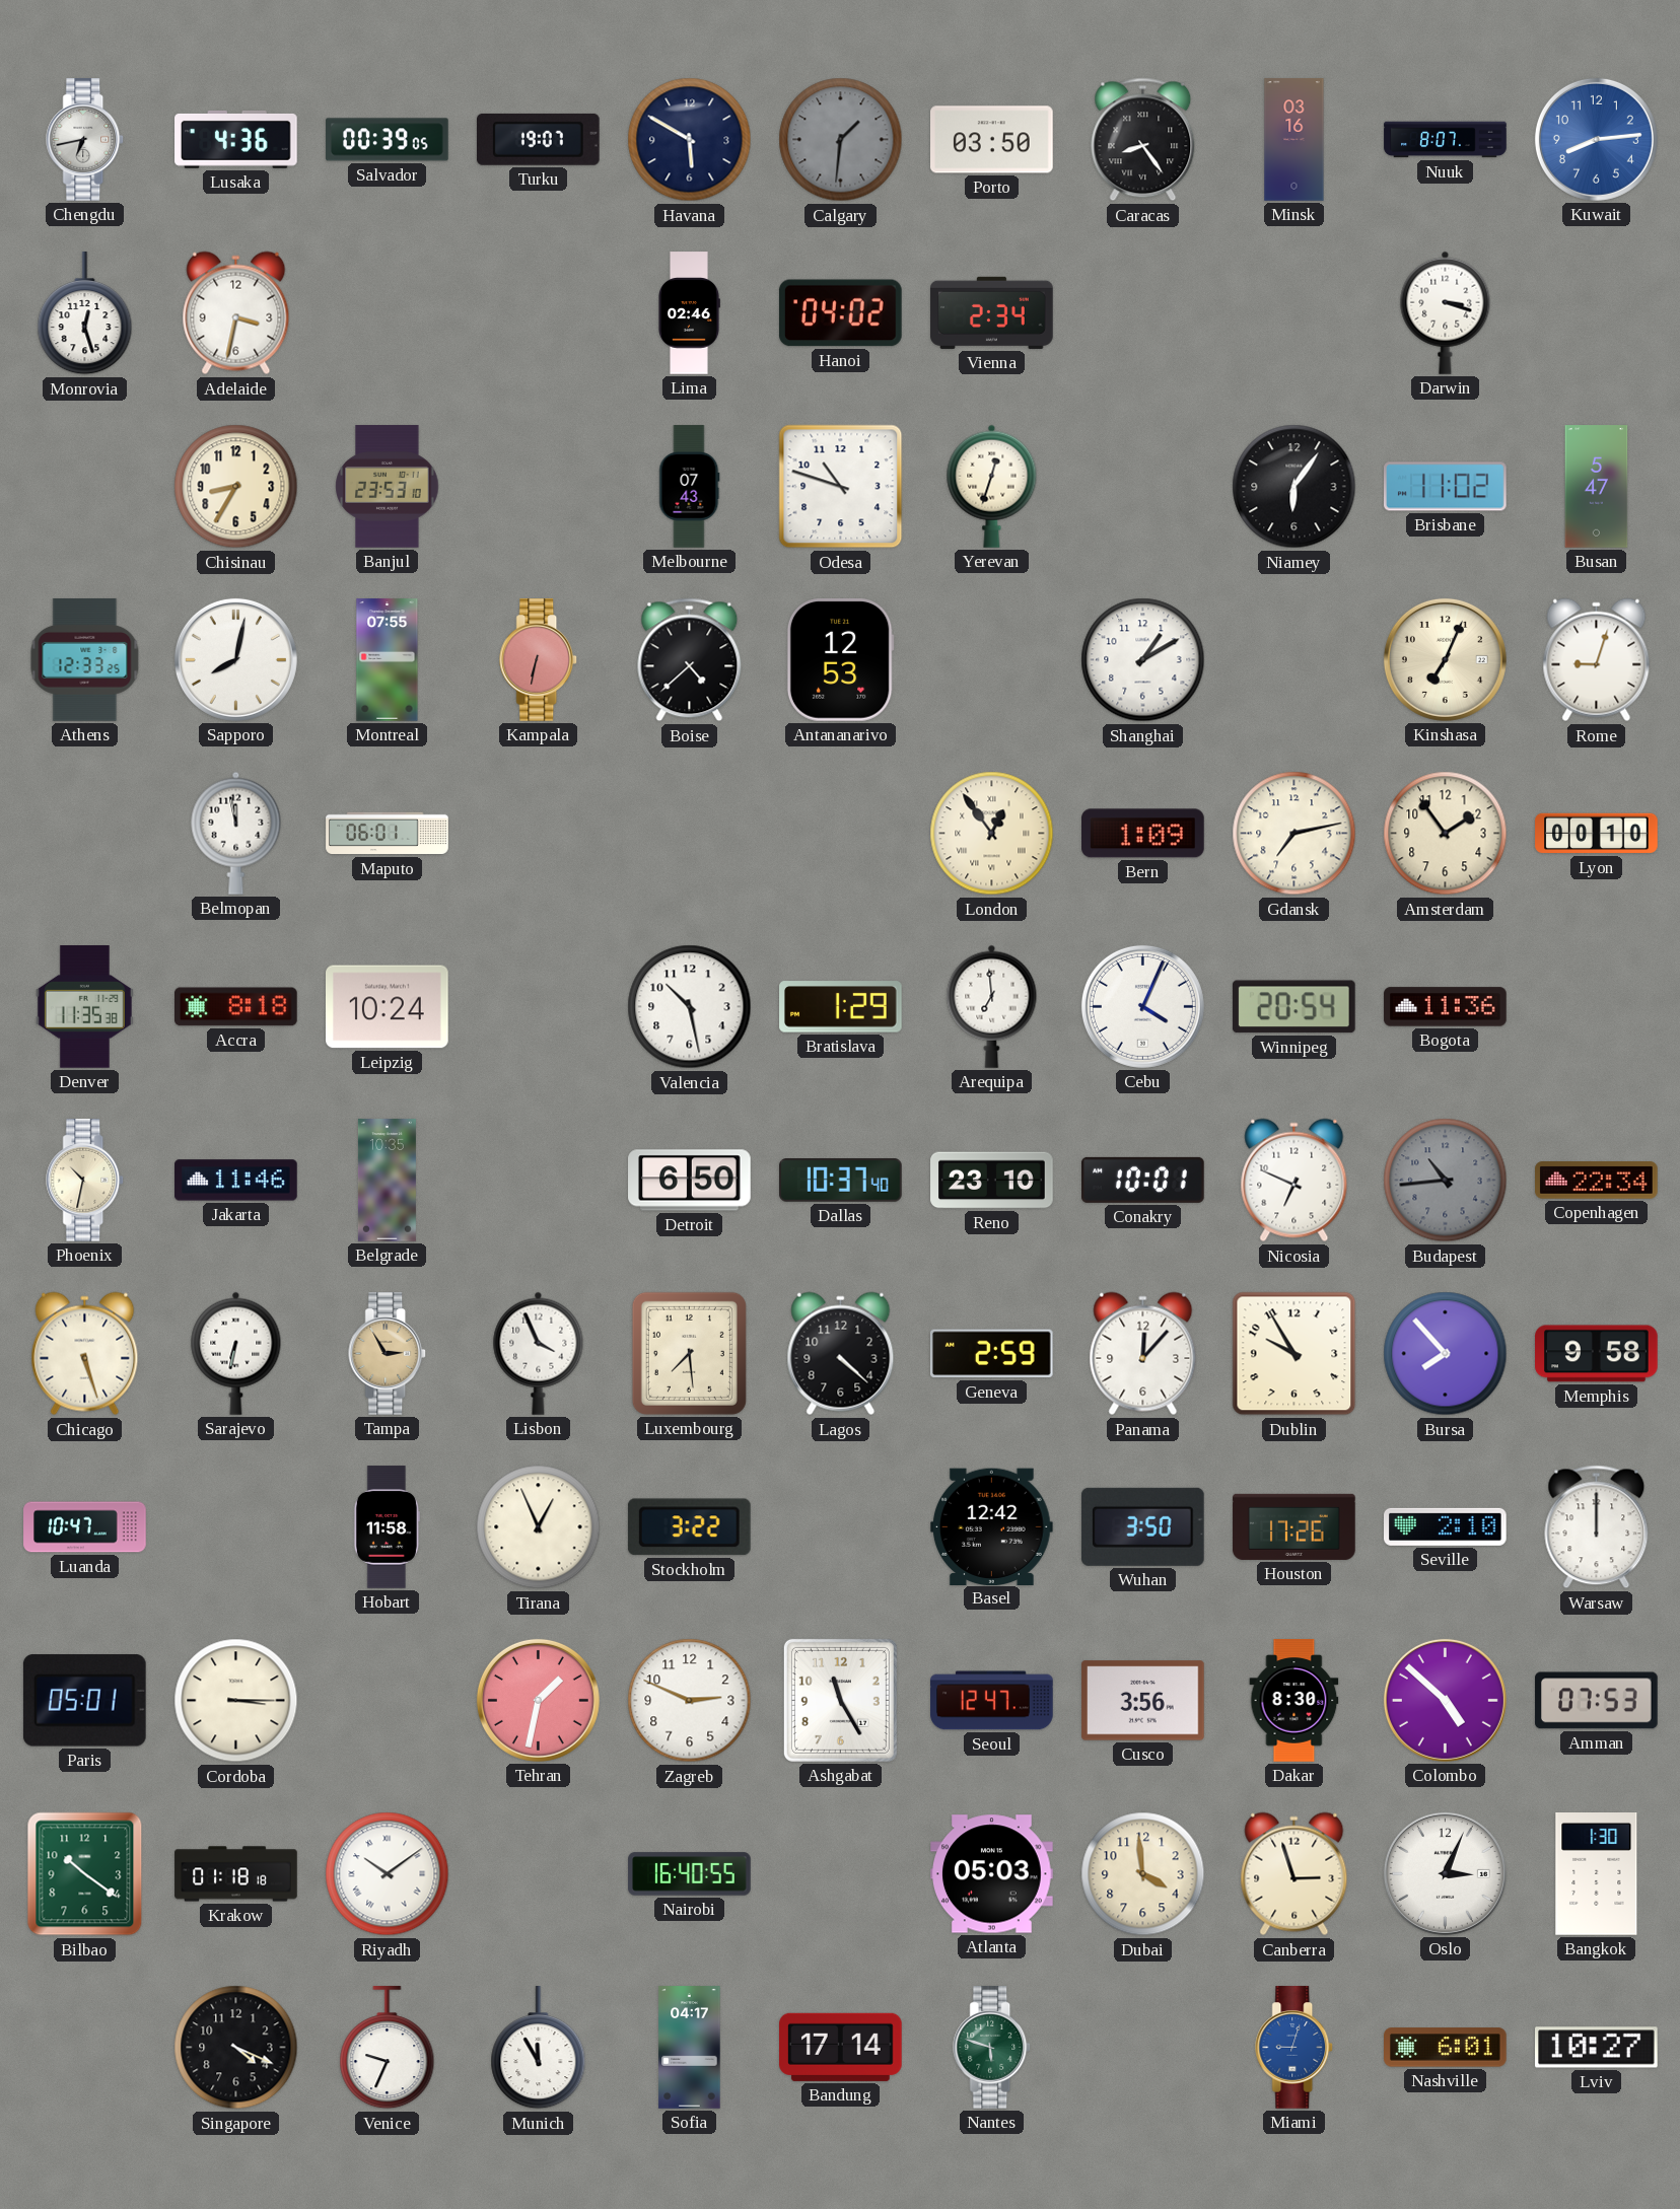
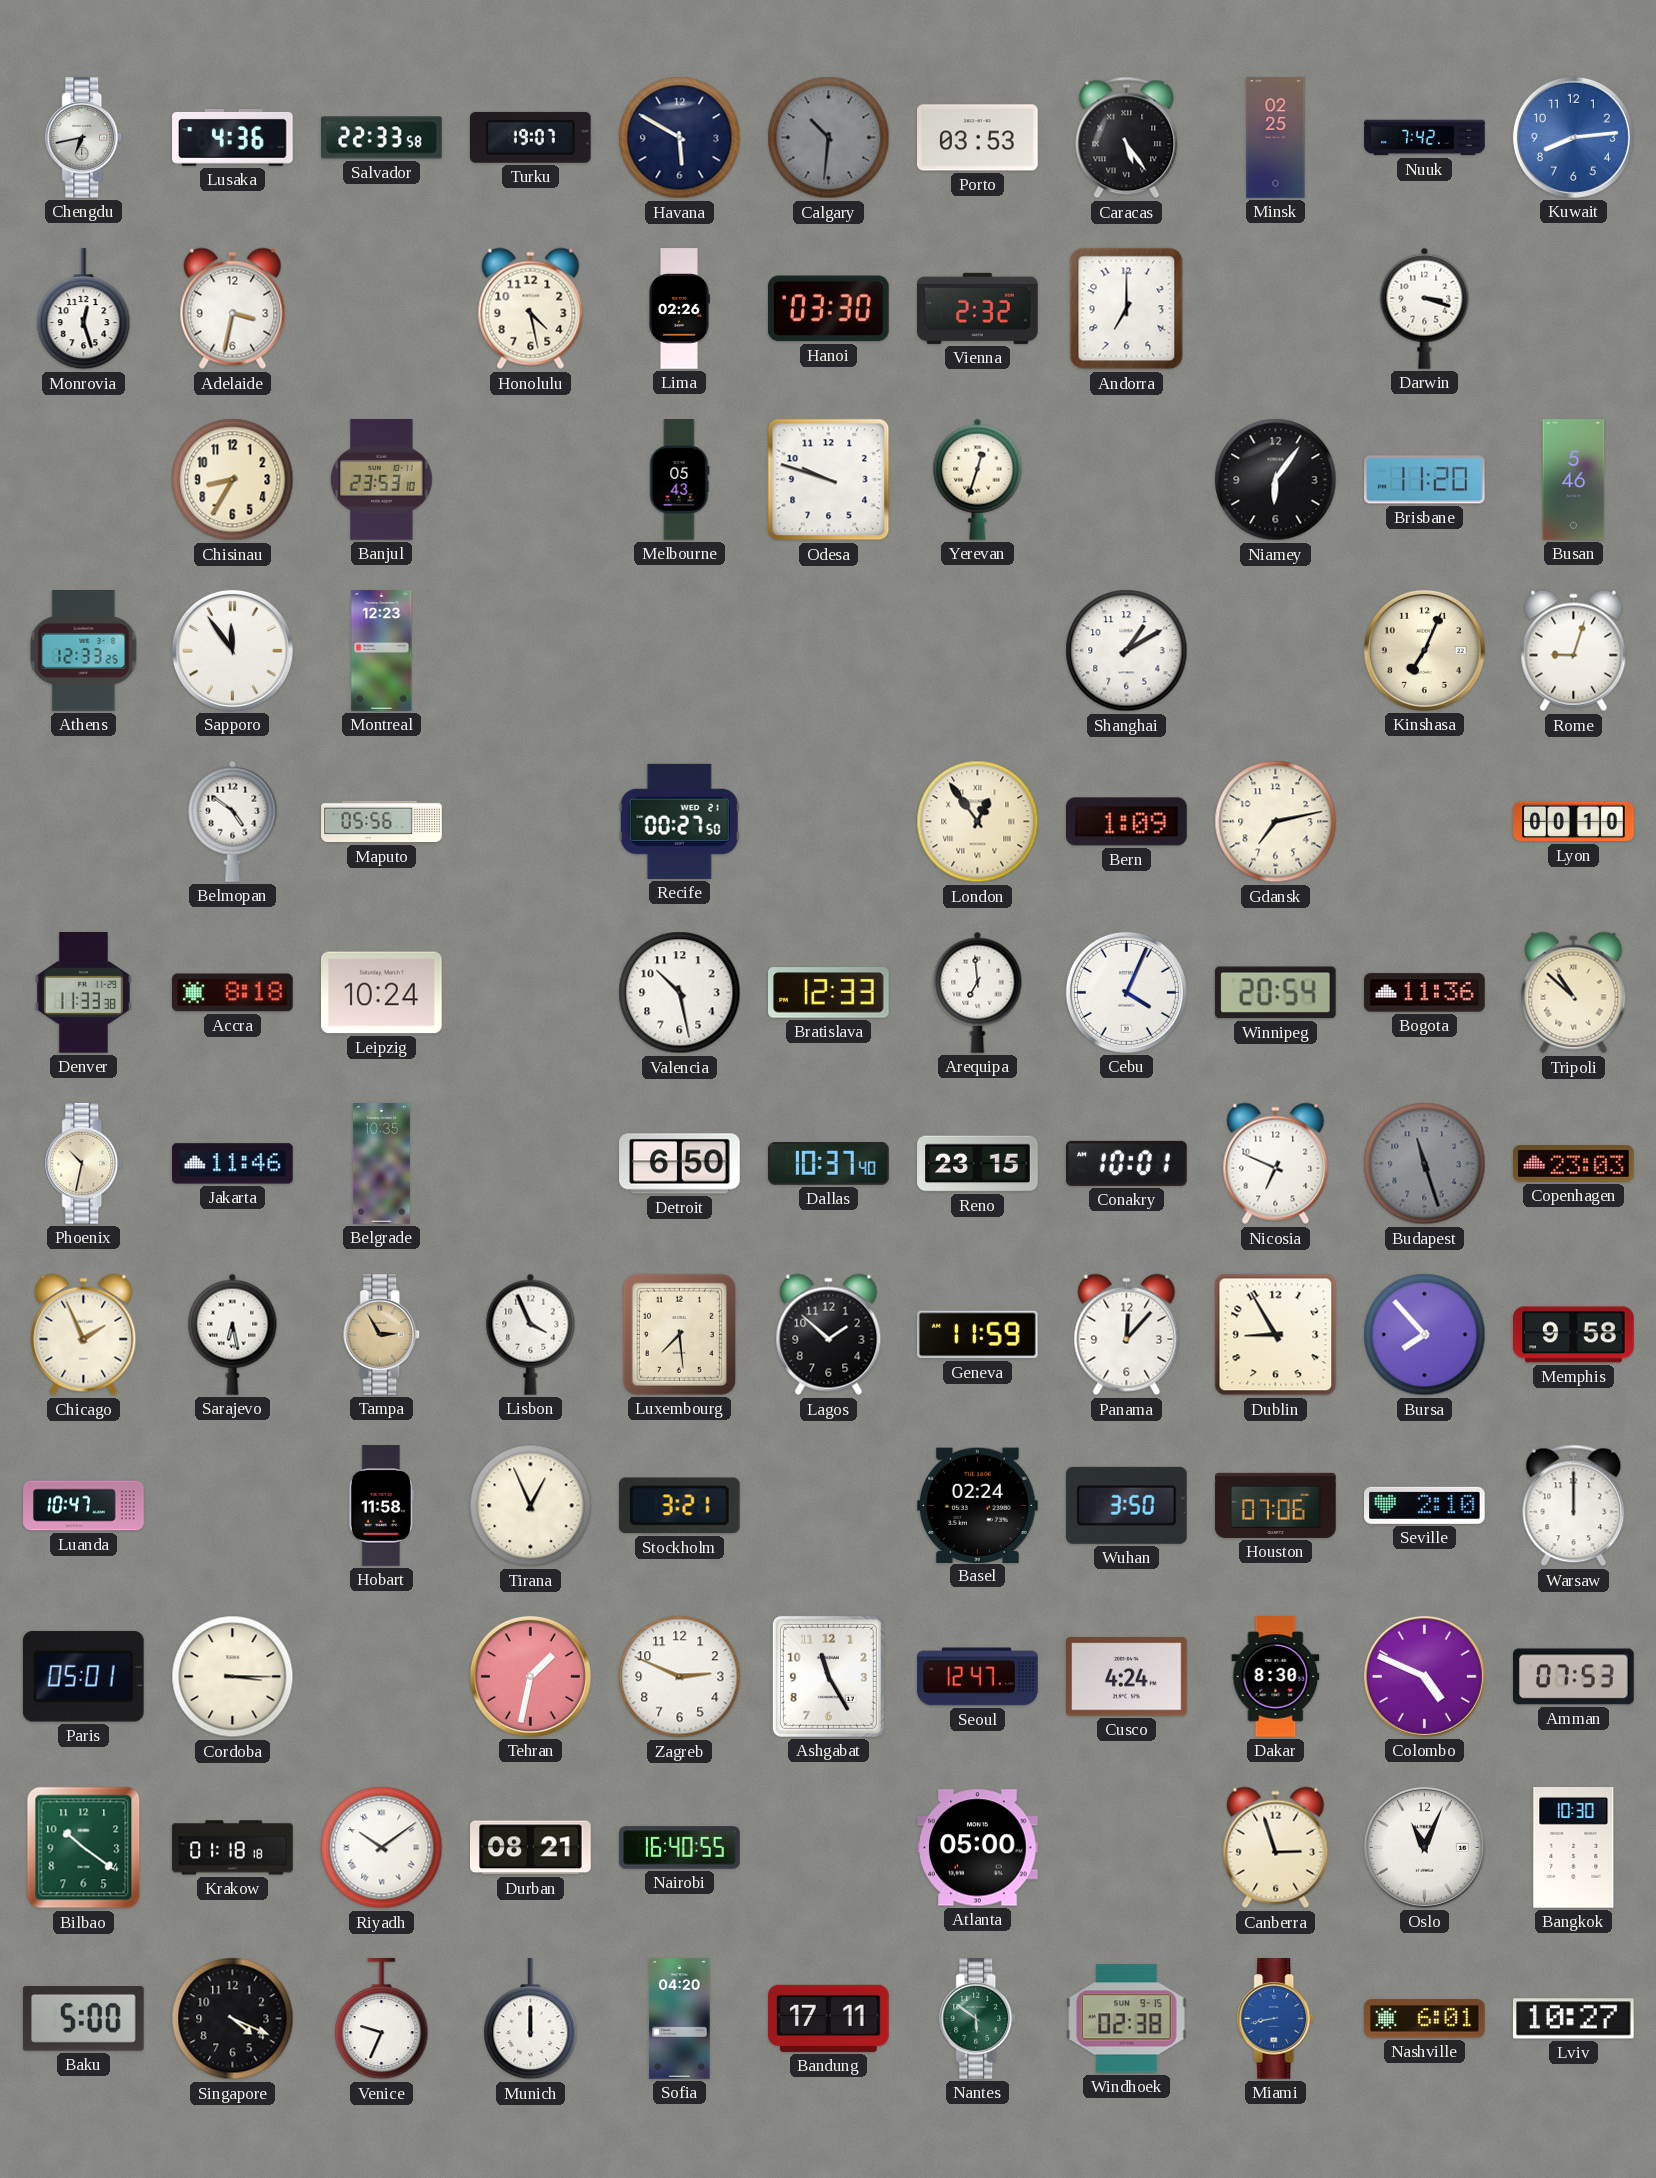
Salvador: 00:39 -> 22:33 (382, 138)
Calgary: 1:31 -> 10:31 (829, 138)
Porto: 03:50 -> 03:53 (978, 138)
Caracas: 8:24 -> 5:24 (1127, 138)
Minsk: 03:16 -> 02:25 (1276, 138)
Nuuk: 8:07 -> 7:42 (1425, 138)
Honolulu: none -> 4:28 (531, 309)
Lima: 02:46 -> 02:26 (680, 309)
Hanoi: 04:02 -> 03:30 (828, 309)
Vienna: 2:34 -> 2:32 (978, 308)
Andorra: none -> 7:00 (1127, 309)
Melbourne: 07:43 -> 05:43 (680, 480)
Odesa: 10:48 -> 9:48 (829, 480)
Brisbane: 11:02 -> 11:20 (1425, 480)
Busan: 5:47 -> 5:46 (1574, 480)
Sapporo: 8:02 -> 11:54 (232, 650)
Montreal: 07:55 -> 12:23 (382, 651)
Kampala: 6:32 -> none (539, 660)
Boise: 4:38 -> none (690, 660)
Antananarivo: 12:53 -> none (840, 660)
Belmopan: 11:58 -> 4:51 (233, 821)
Maputo: 06:01 -> 05:56 (382, 822)
Recife: none -> 00:27 (679, 821)
Amsterdam: 1:54 -> none (1446, 834)
Denver: 11:35 -> 11:33 (83, 993)
Bratislava: 1:29 -> 12:33 (829, 993)
Tripoli: none -> 10:52 (1574, 993)
Reno: 23:10 -> 23:15 (978, 1164)
Budapest: 10:44 -> 11:27 (1425, 1164)
Copenhagen: 22:34 -> 23:03 (1574, 1164)
Chicago: 5:27 -> 1:56 (84, 1335)
Sarajevo: 6:32 -> 6:28 (233, 1334)
Lagos: 4:22 -> 1:52 (829, 1335)
Geneva: 2:59 -> 11:59 (977, 1335)
Dublin: 9:55 -> 8:55 (1276, 1335)
Stockholm: 3:22 -> 3:21 (679, 1506)
Basel: 12:42 -> 02:24 (978, 1505)
Houston: 17:26 -> 07:06 (1276, 1505)
Cusco: 3:56 -> 4:24 (1127, 1677)
Colombo: 4:52 -> 4:49 (1424, 1676)
Durban: none -> 08:21 (531, 1848)
Atlanta: 05:03 -> 05:00 (978, 1848)
Dubai: 3:59 -> none (1143, 1874)
Oslo: 3:04 -> 11:04 (1424, 1847)
Bangkok: 1:30 -> 10:30 (1574, 1848)
Baku: none -> 5:00 (84, 2019)
Munich: 11:55 -> 12:00 (531, 2019)
Sofia: 04:17 -> 04:20 (680, 2019)
Bandung: 17:14 -> 17:11 (829, 2018)
Nantes: 5:48 -> 5:51 (978, 2019)
Windhoek: none -> 02:38 (1127, 2019)
Miami: 9:03 -> 8:43 (1276, 2019)
